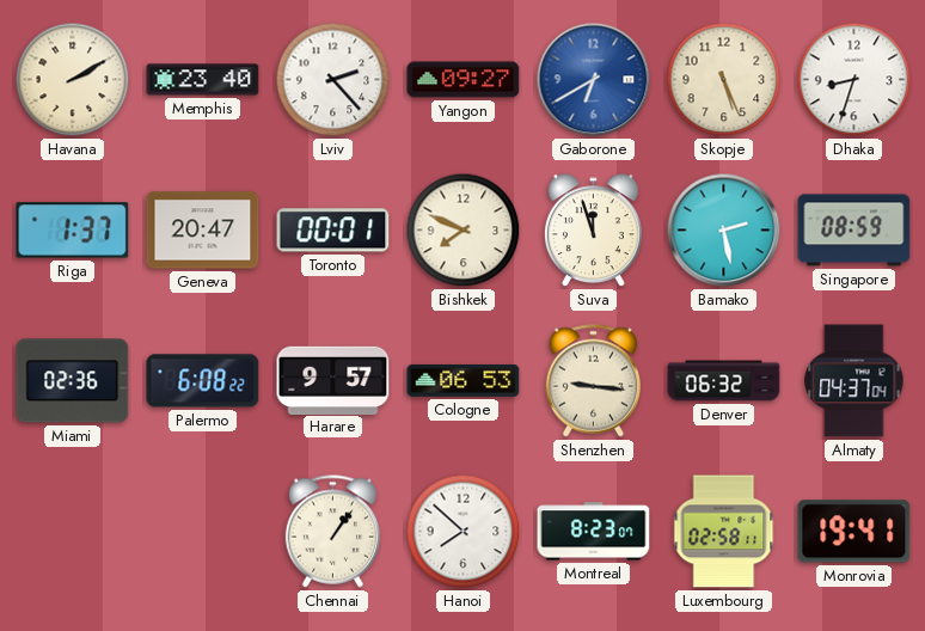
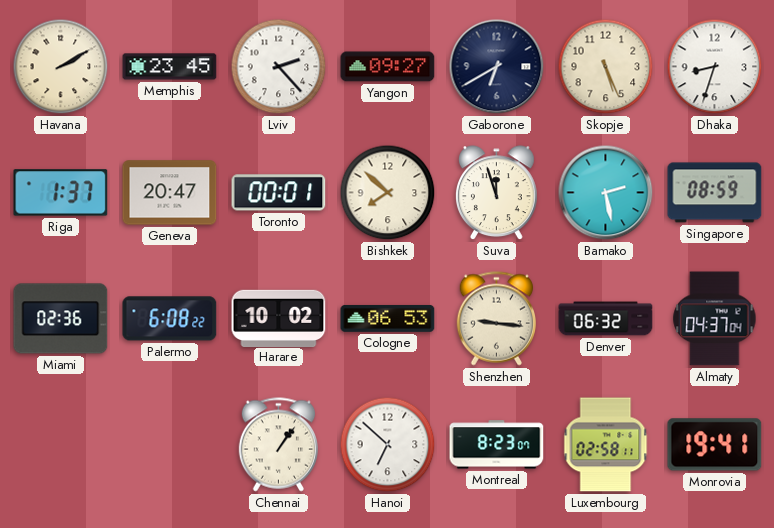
Memphis: 23:40 -> 23:45 (170, 67)
Gaborone dial: blue -> navy (497, 67)
Bishkek: 7:49 -> 7:52 (388, 193)
Harare: 9:57 -> 10:02 (279, 318)
Hanoi: 7:52 -> 6:52 (388, 445)
